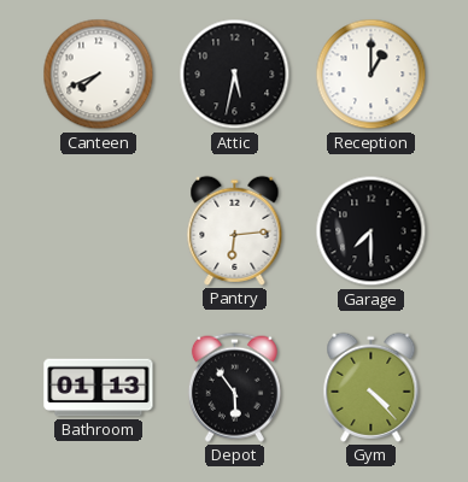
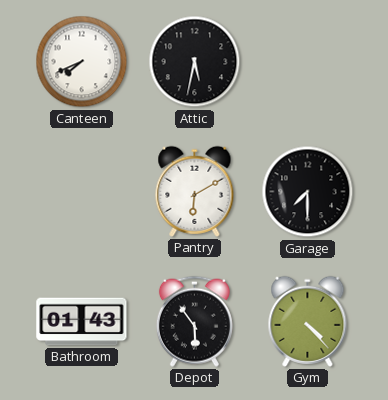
Reception: 1:00 -> none (372, 75)
Pantry: 6:14 -> 6:10 (195, 191)
Bathroom: 01:13 -> 01:43 (82, 322)
